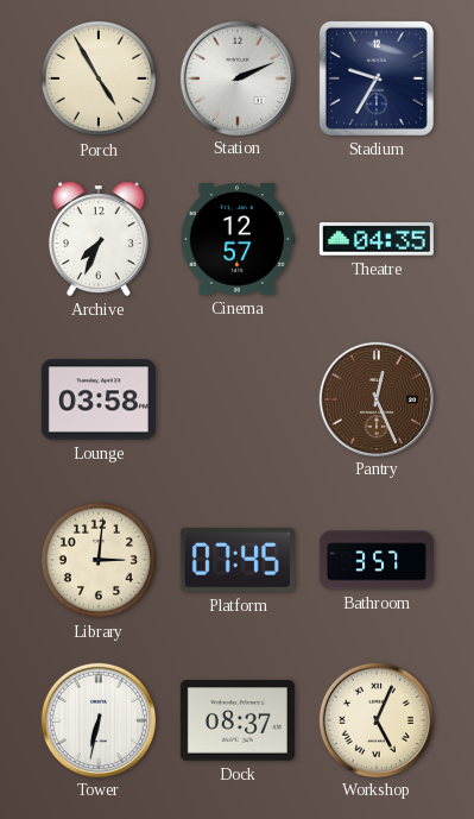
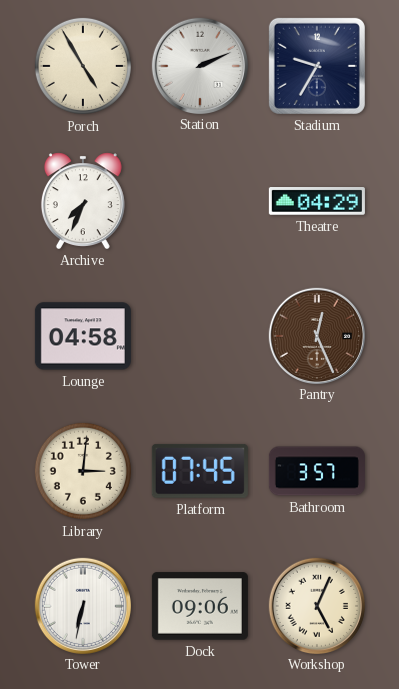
Cinema: 12:57 -> none (238, 239)
Theatre: 04:35 -> 04:29 (317, 202)
Lounge: 03:58 -> 04:58 (83, 336)
Dock: 08:37 -> 09:06 (200, 606)
